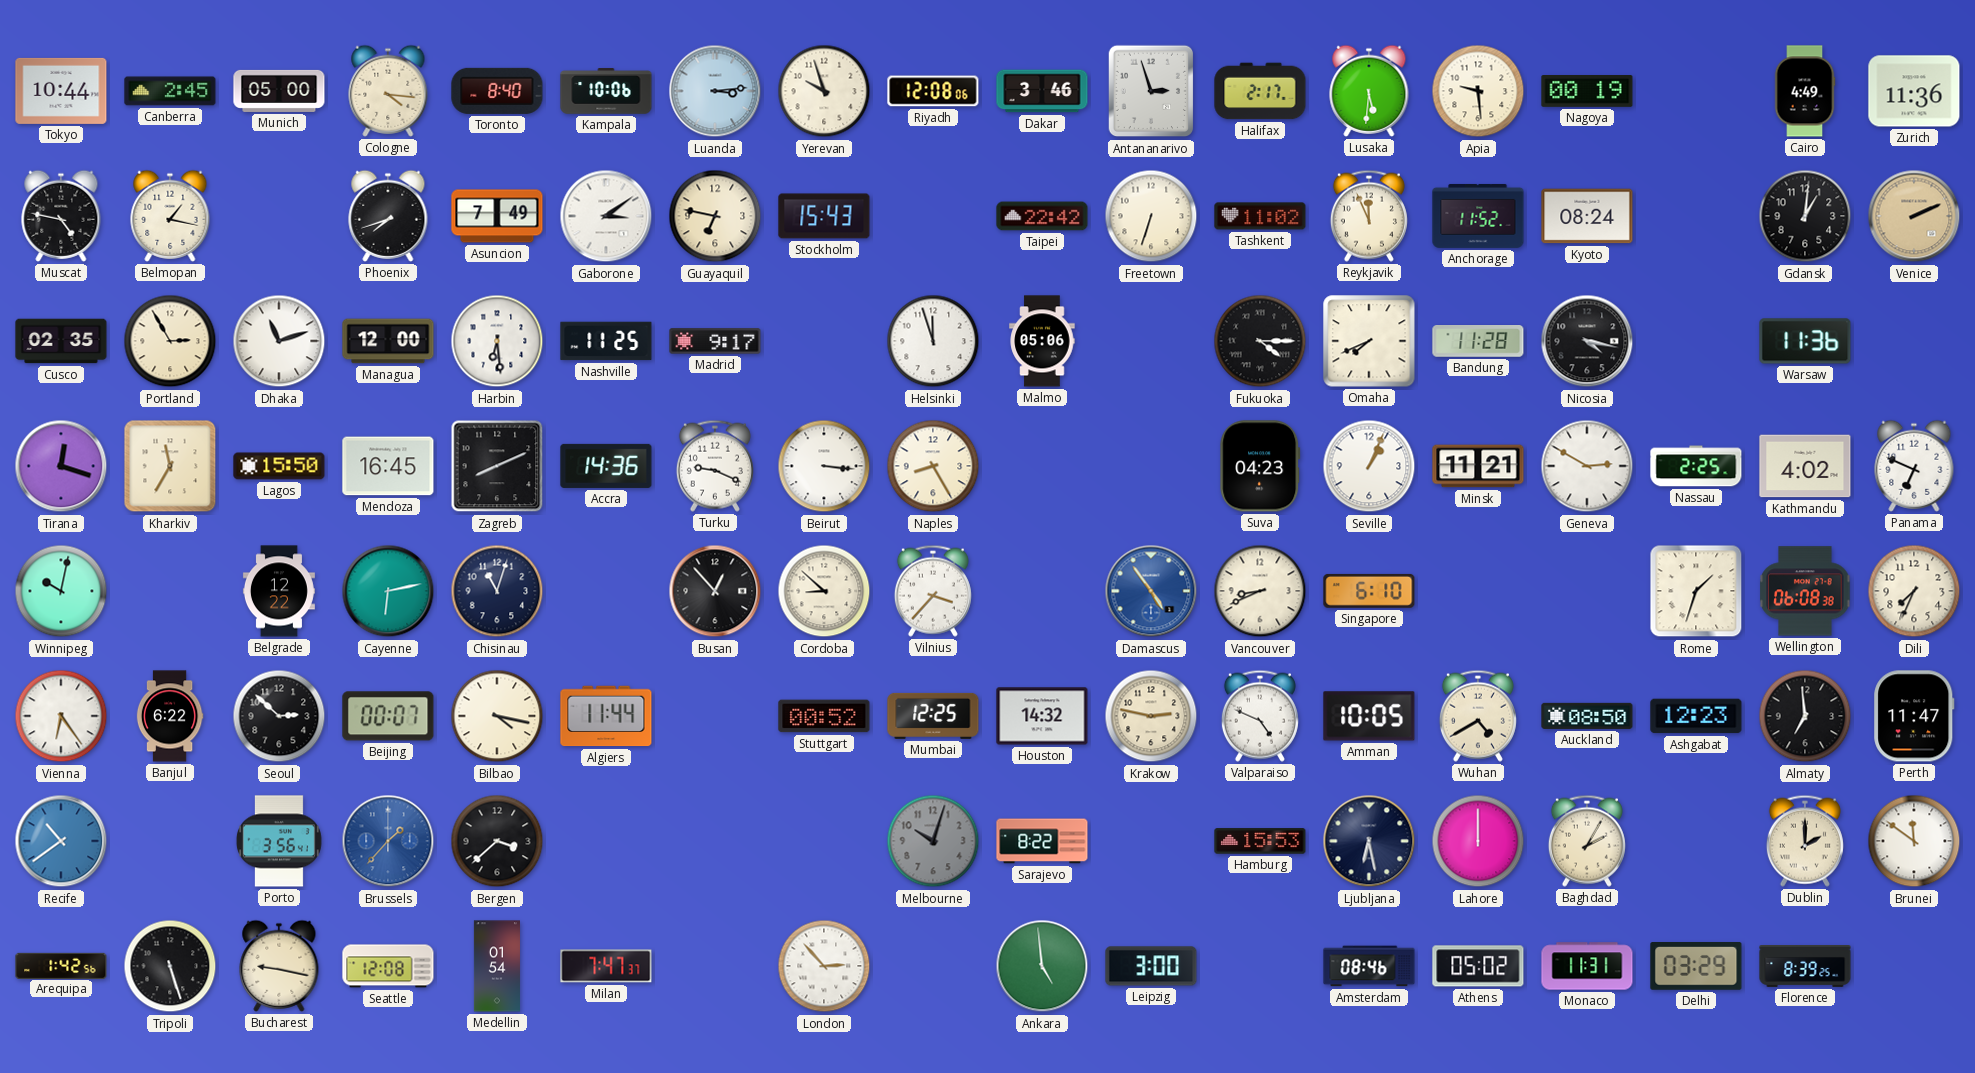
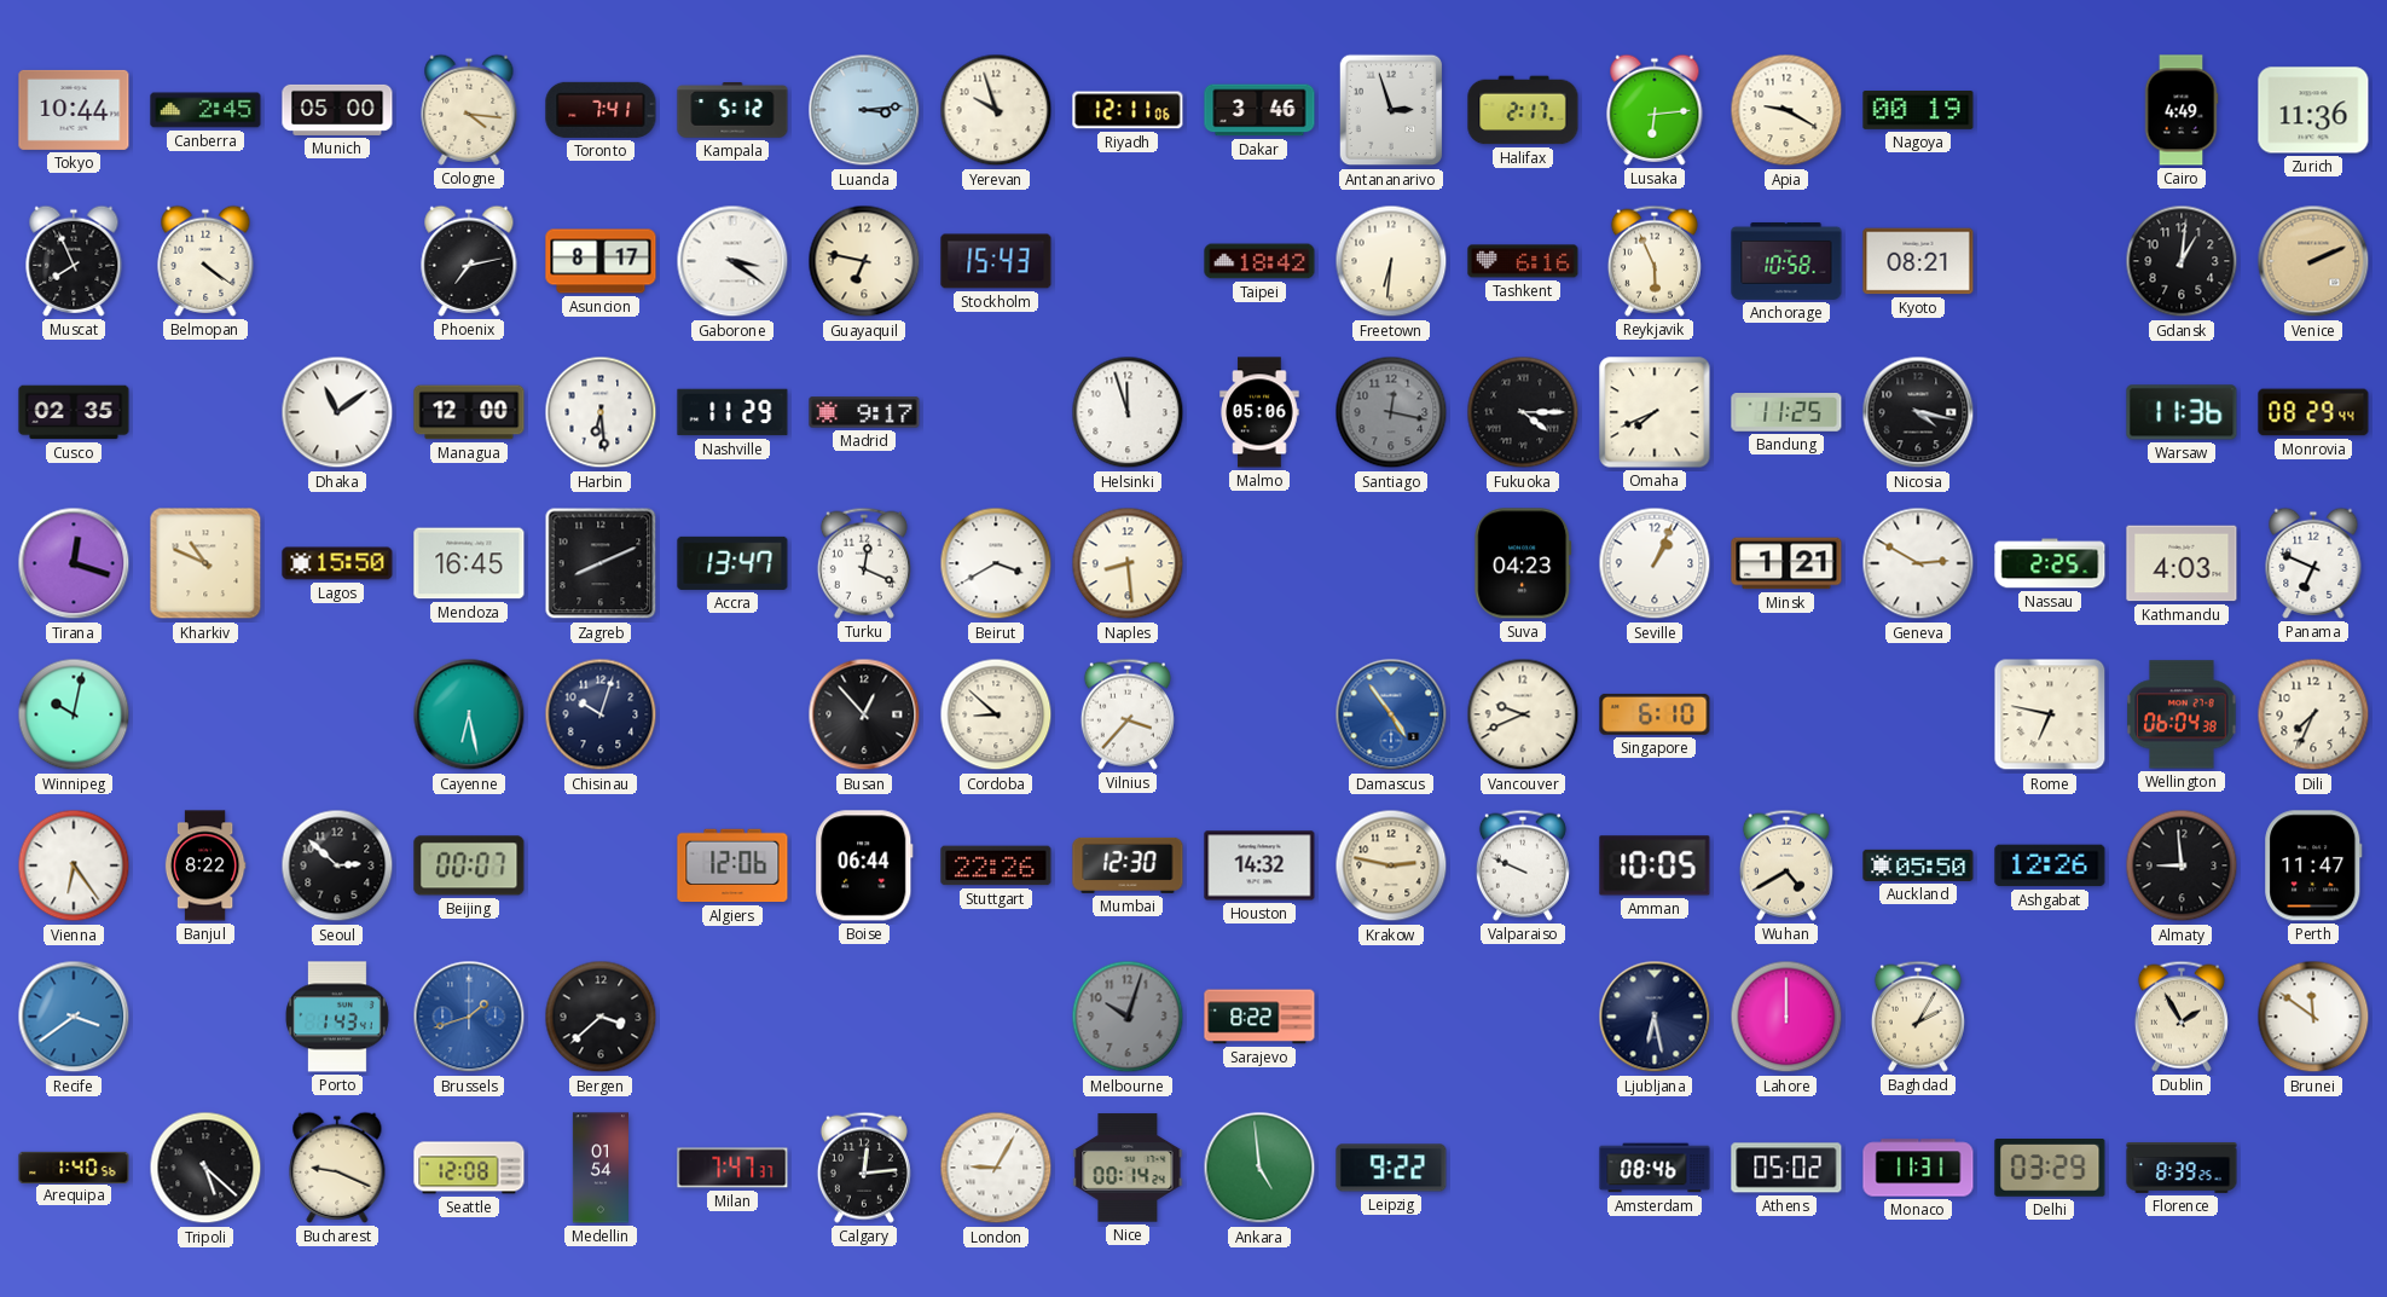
Toronto: 8:40 -> 7:41 (601, 110)
Kampala: 10:06 -> 5:12 (732, 110)
Riyadh: 12:08 -> 12:11 (1128, 110)
Lusaka: 5:31 -> 6:14 (1655, 110)
Apia: 9:29 -> 9:20 (1786, 110)
Muscat: 4:47 -> 7:56 (74, 261)
Belmopan: 1:17 -> 4:21 (205, 261)
Phoenix: 7:42 -> 7:13 (469, 261)
Asuncion: 7:49 -> 8:17 (601, 261)
Gaborone: 3:09 -> 3:21 (732, 261)
Taipei: 22:42 -> 18:42 (1259, 261)
Freetown: 6:33 -> 6:31 (1391, 261)
Tashkent: 11:02 -> 6:16 (1523, 261)
Reykjavik: 11:56 -> 5:56 (1655, 261)
Anchorage: 11:52 -> 10:58 (1786, 261)
Kyoto: 08:24 -> 08:21 (1918, 261)
Portland: 2:55 -> none (170, 341)
Dhaka: 11:12 -> 11:09 (337, 412)
Nashville: 11:25 -> 11:29 (732, 412)
Santiago: none -> 12:17 (1391, 412)
Bandung: 11:28 -> 11:25 (1786, 413)
Monrovia: none -> 08:29 (2313, 412)
Kharkiv: 11:35 -> 10:49 (205, 563)
Accra: 14:36 -> 13:47 (732, 563)
Turku: 9:19 -> 12:19 (864, 563)
Beirut: 3:16 -> 3:40 (996, 563)
Naples: 8:25 -> 8:29 (1128, 563)
Minsk: 11:21 -> 1:21 (1786, 563)
Kathmandu: 4:02 -> 4:03 (2182, 563)
Belgrade: 12:22 -> none (279, 591)
Cayenne: 6:13 -> 6:28 (469, 714)
Chisinau: 11:03 -> 10:03 (601, 714)
Vancouver: 8:41 -> 9:41 (1523, 714)
Rome: 1:33 -> 6:47 (2050, 714)
Wellington: 06:08 -> 06:04 (2182, 714)
Banjul: 6:22 -> 8:22 (205, 865)
Bilbao: 4:17 -> none (497, 716)
Algiers: 11:44 -> 12:06 (732, 865)
Boise: none -> 06:44 (864, 865)
Stuttgart: 00:52 -> 22:26 (996, 865)
Mumbai: 12:25 -> 12:30 (1128, 865)
Valparaiso: 4:49 -> 9:49 (1523, 865)
Auckland: 08:50 -> 05:50 (1918, 865)
Ashgabat: 12:23 -> 12:26 (2050, 865)
Almaty: 6:59 -> 8:59 (2182, 865)
Recife: 10:39 -> 3:39 (74, 1017)
Porto: 3:56 -> 1:43 (337, 1017)
Brussels: 1:37 -> 1:42 (469, 1017)
Hamburg: 15:53 -> none (1260, 841)
Dublin: 2:00 -> 1:55 (2182, 1017)
Arequipa: 1:42 -> 1:40 (74, 1166)
Tripoli: 5:27 -> 5:22 (205, 1168)
Bucharest: 9:17 -> 9:19 (337, 1168)
Calgary: none -> 12:14 (864, 1168)
London: 2:53 -> 9:05 (996, 1168)
Nice: none -> 00:14 (1128, 1168)
Leipzig: 3:00 -> 9:22 (1391, 1168)
